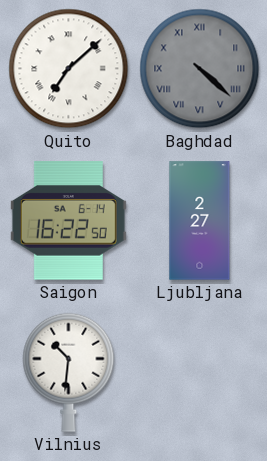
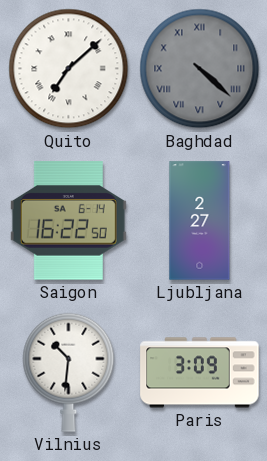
Paris: none -> 3:09 (200, 373)
